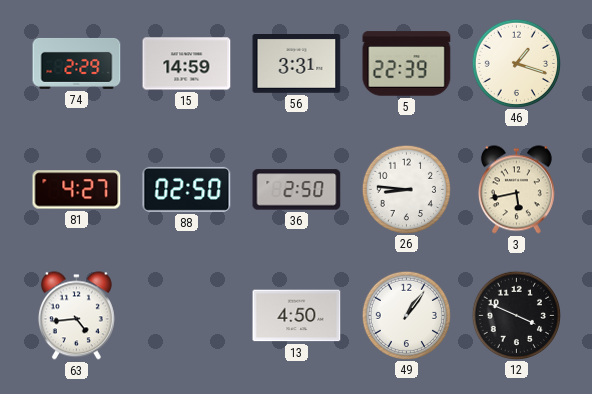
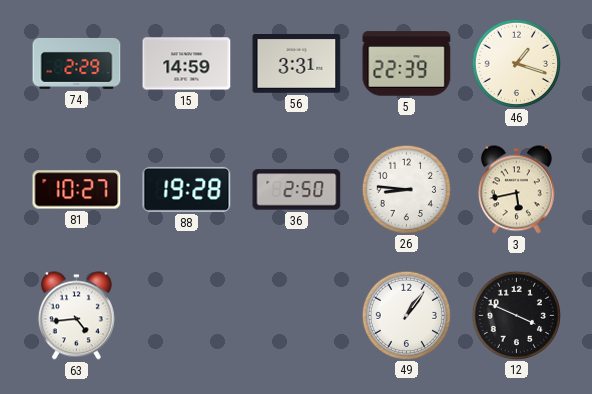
81: 4:27 -> 10:27 (77, 190)
88: 02:50 -> 19:28 (187, 189)
13: 4:50 -> none (297, 316)
